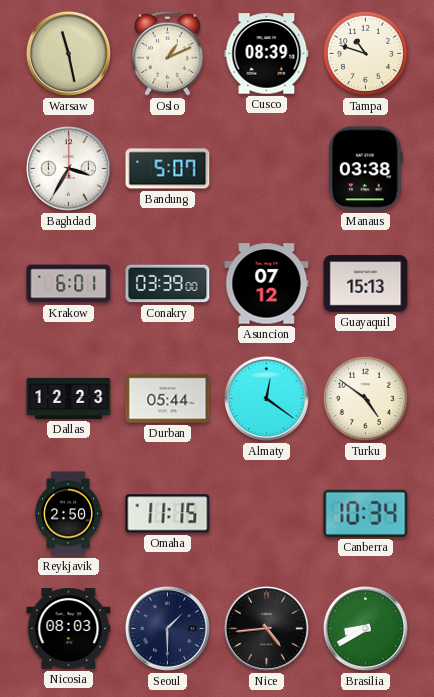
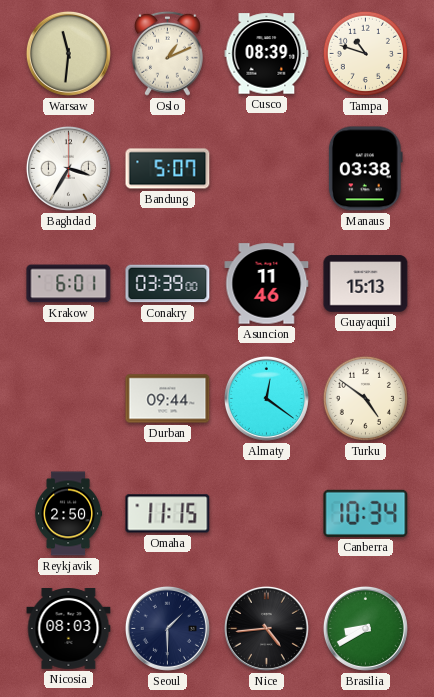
Warsaw: 11:28 -> 11:31 (68, 53)
Asuncion: 07:12 -> 11:46 (267, 284)
Dallas: 12:23 -> none (69, 398)
Durban: 05:44 -> 09:44 (168, 399)
